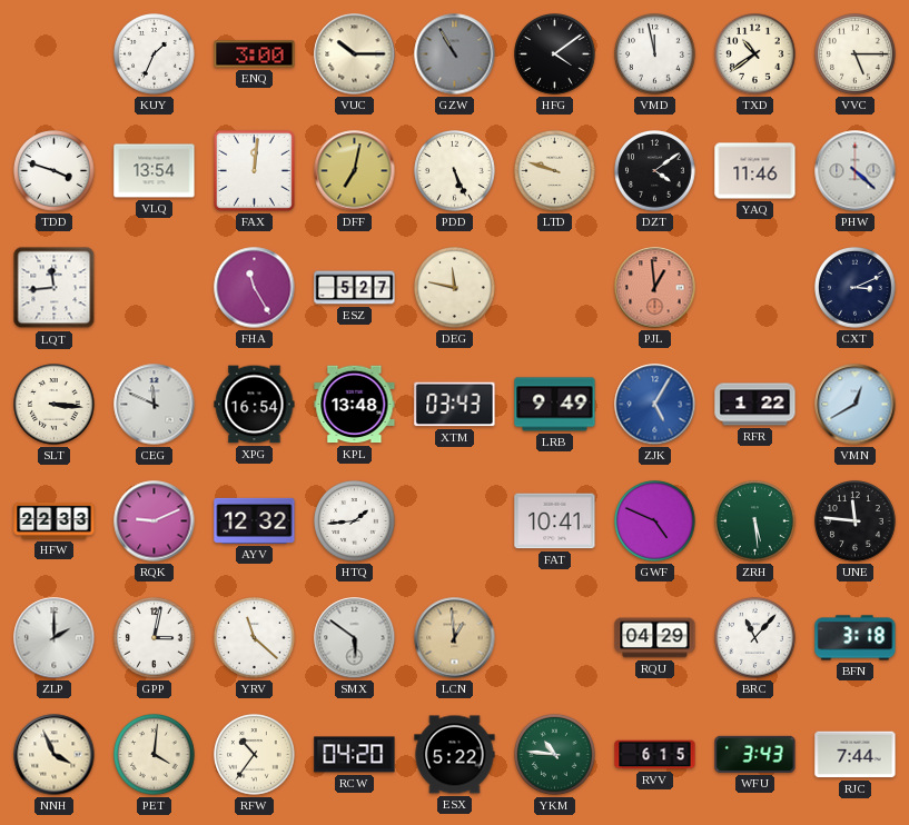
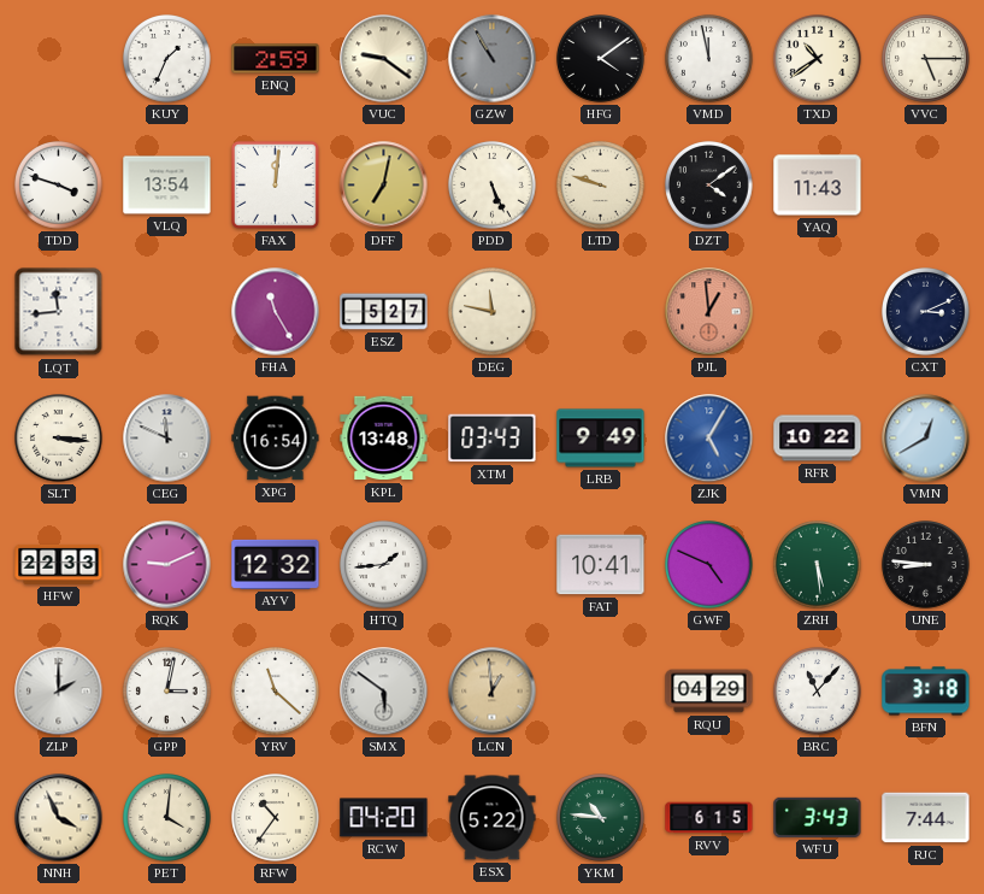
ENQ: 3:00 -> 2:59 (276, 59)
VUC: 10:15 -> 9:21 (384, 59)
YAQ: 11:46 -> 11:43 (818, 186)
PHW: 4:22 -> none (856, 171)
RFR: 1:22 -> 10:22 (818, 439)
UNE: 11:46 -> 8:46 (926, 565)
